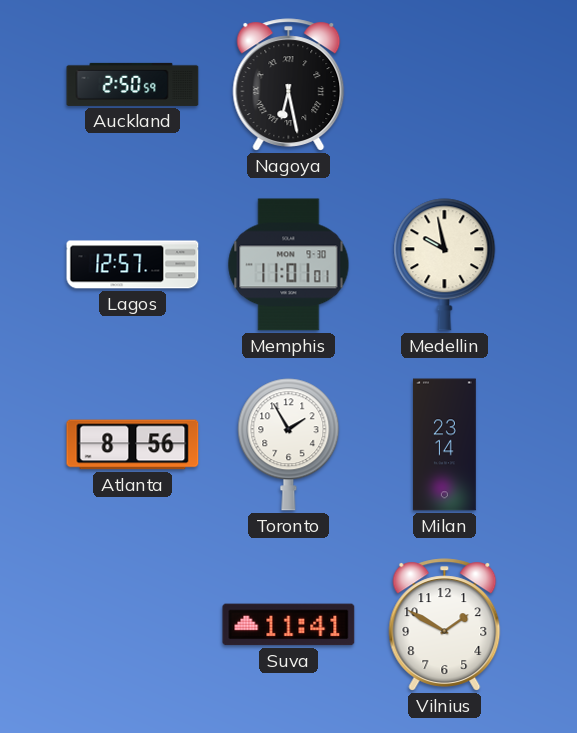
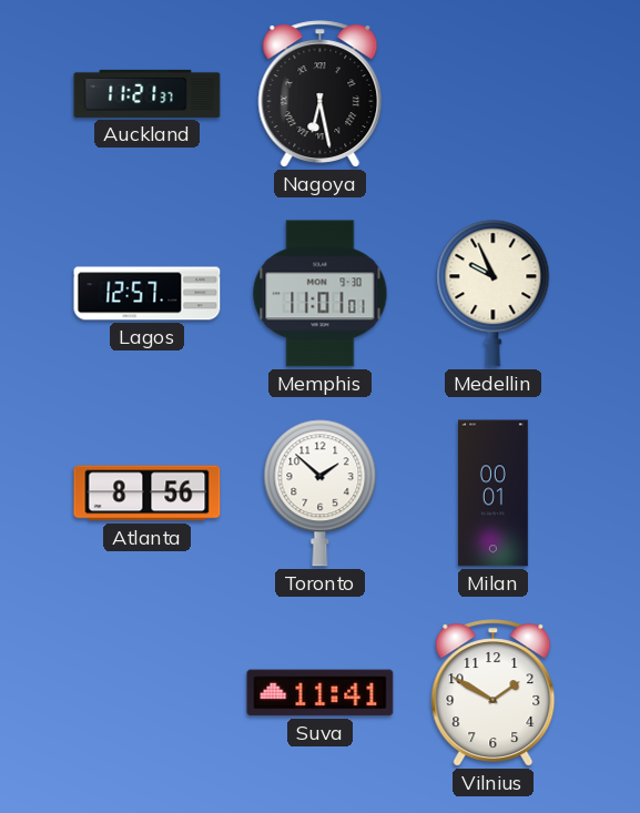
Auckland: 2:50 -> 11:21 (148, 93)
Medellin: 9:58 -> 9:56 (494, 294)
Toronto: 1:55 -> 1:52 (321, 494)
Milan: 23:14 -> 00:01 (492, 494)
